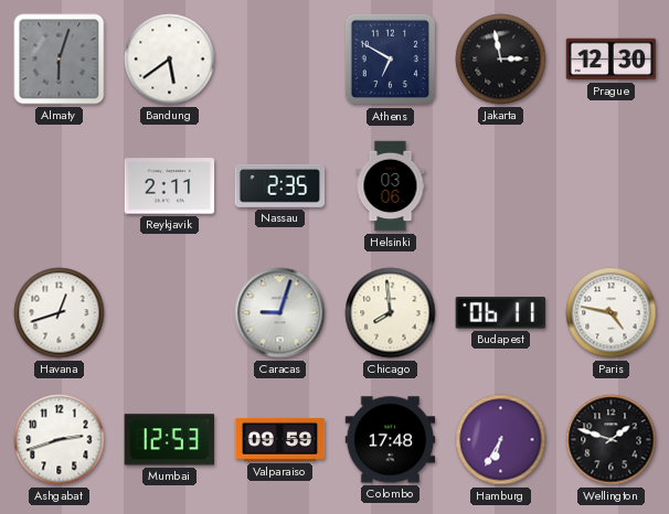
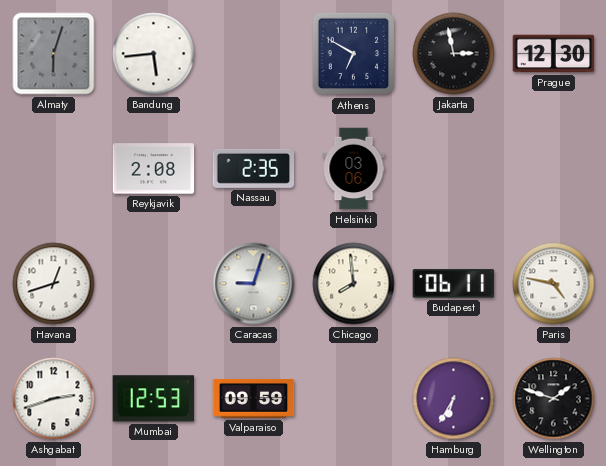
Bandung: 5:39 -> 5:44 (154, 54)
Reykjavik: 2:11 -> 2:08 (154, 169)
Colombo: 17:48 -> none (391, 440)
